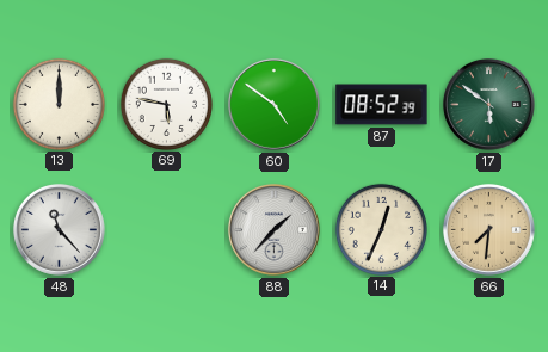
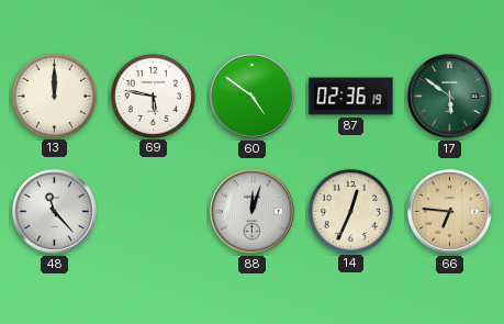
87: 08:52 -> 02:36 (351, 97)
88: 1:37 -> 12:03 (253, 212)
66: 7:31 -> 6:46 (450, 212)
